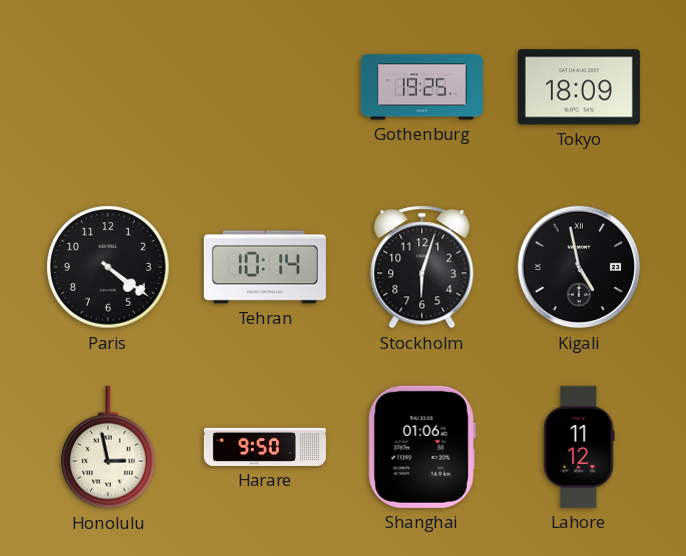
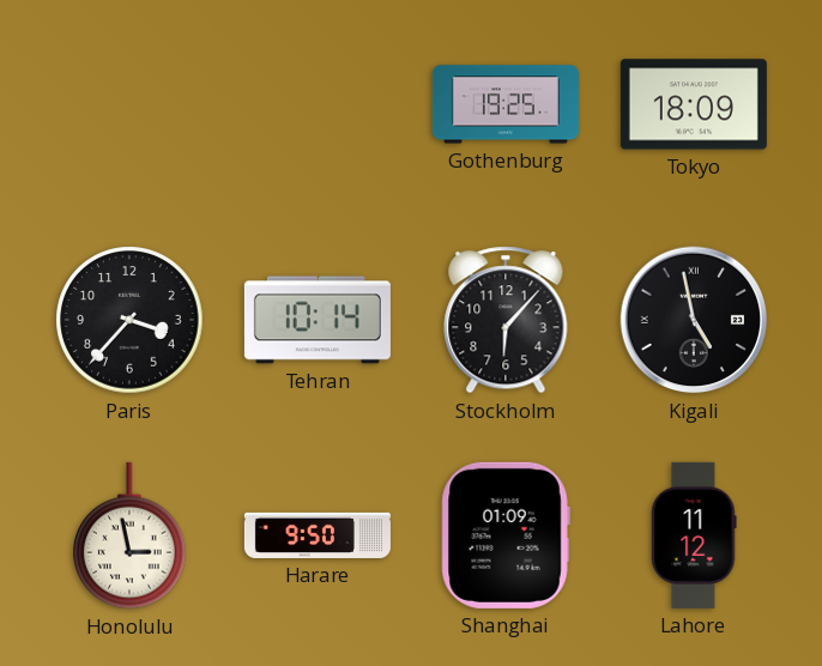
Paris: 4:21 -> 3:37 (129, 320)
Stockholm: 6:03 -> 6:07 (506, 320)
Shanghai: 01:06 -> 01:09 (506, 535)
